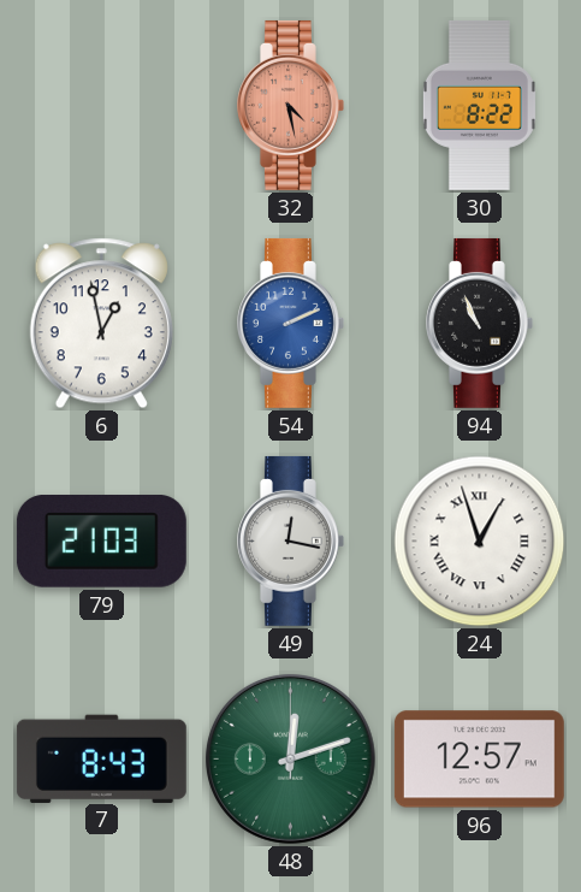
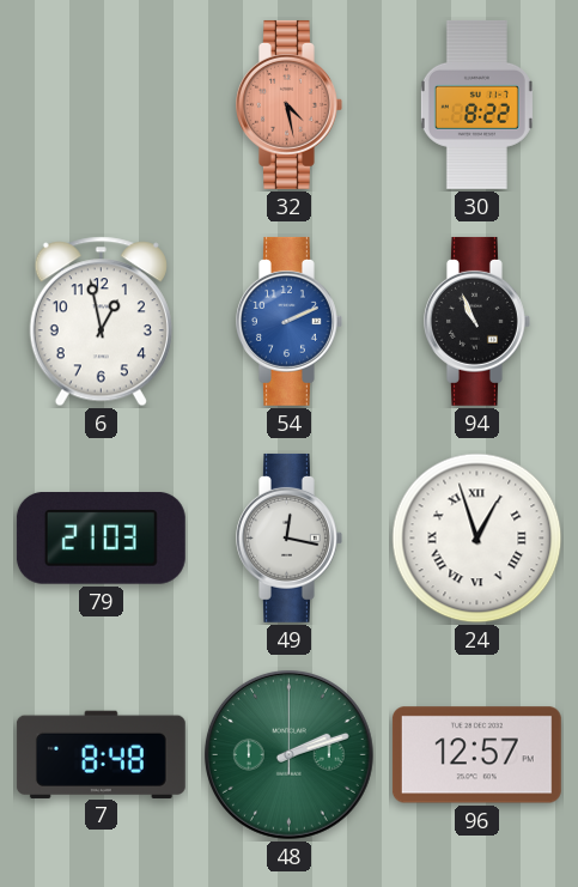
7: 8:43 -> 8:48 (101, 754)
48: 12:12 -> 2:12 (288, 754)
